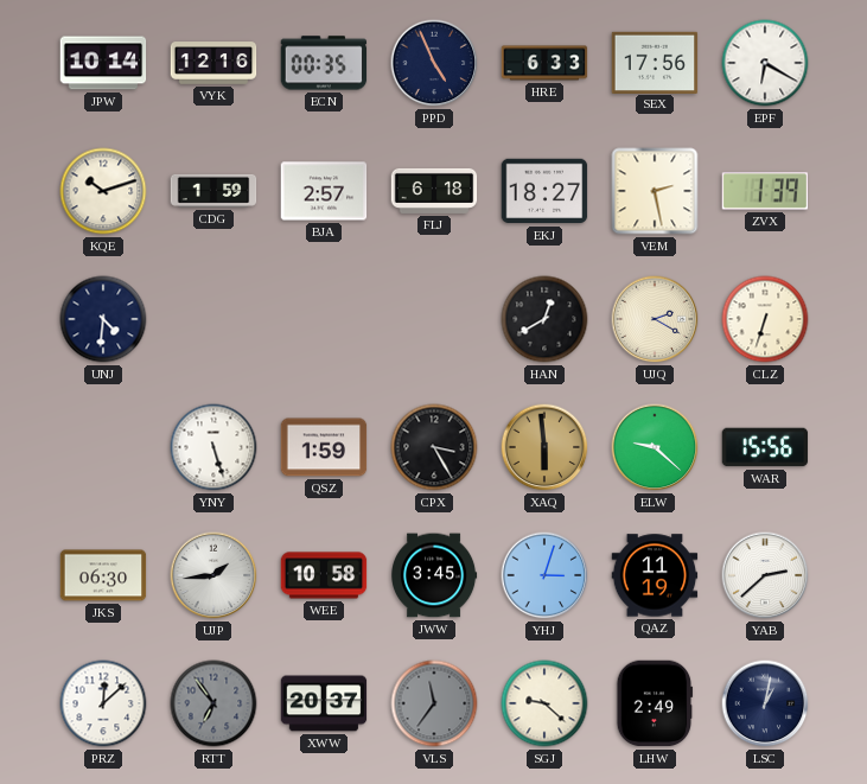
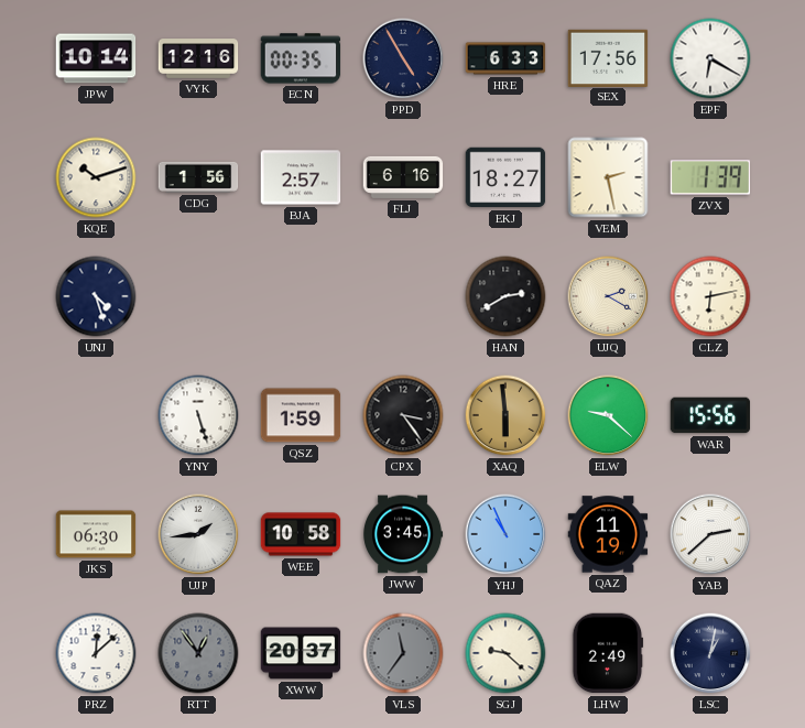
PPD: 4:56 -> 4:55 (403, 58)
CDG: 1:59 -> 1:56 (198, 177)
FLJ: 6:18 -> 6:16 (403, 177)
UNJ: 4:31 -> 4:27 (96, 296)
HAN: 12:40 -> 2:40 (505, 296)
CLZ: 6:33 -> 6:13 (710, 296)
CPX: 3:25 -> 3:24 (403, 415)
YHJ: 3:03 -> 10:56 (505, 534)
RTT: 6:54 -> 12:54 (198, 653)
